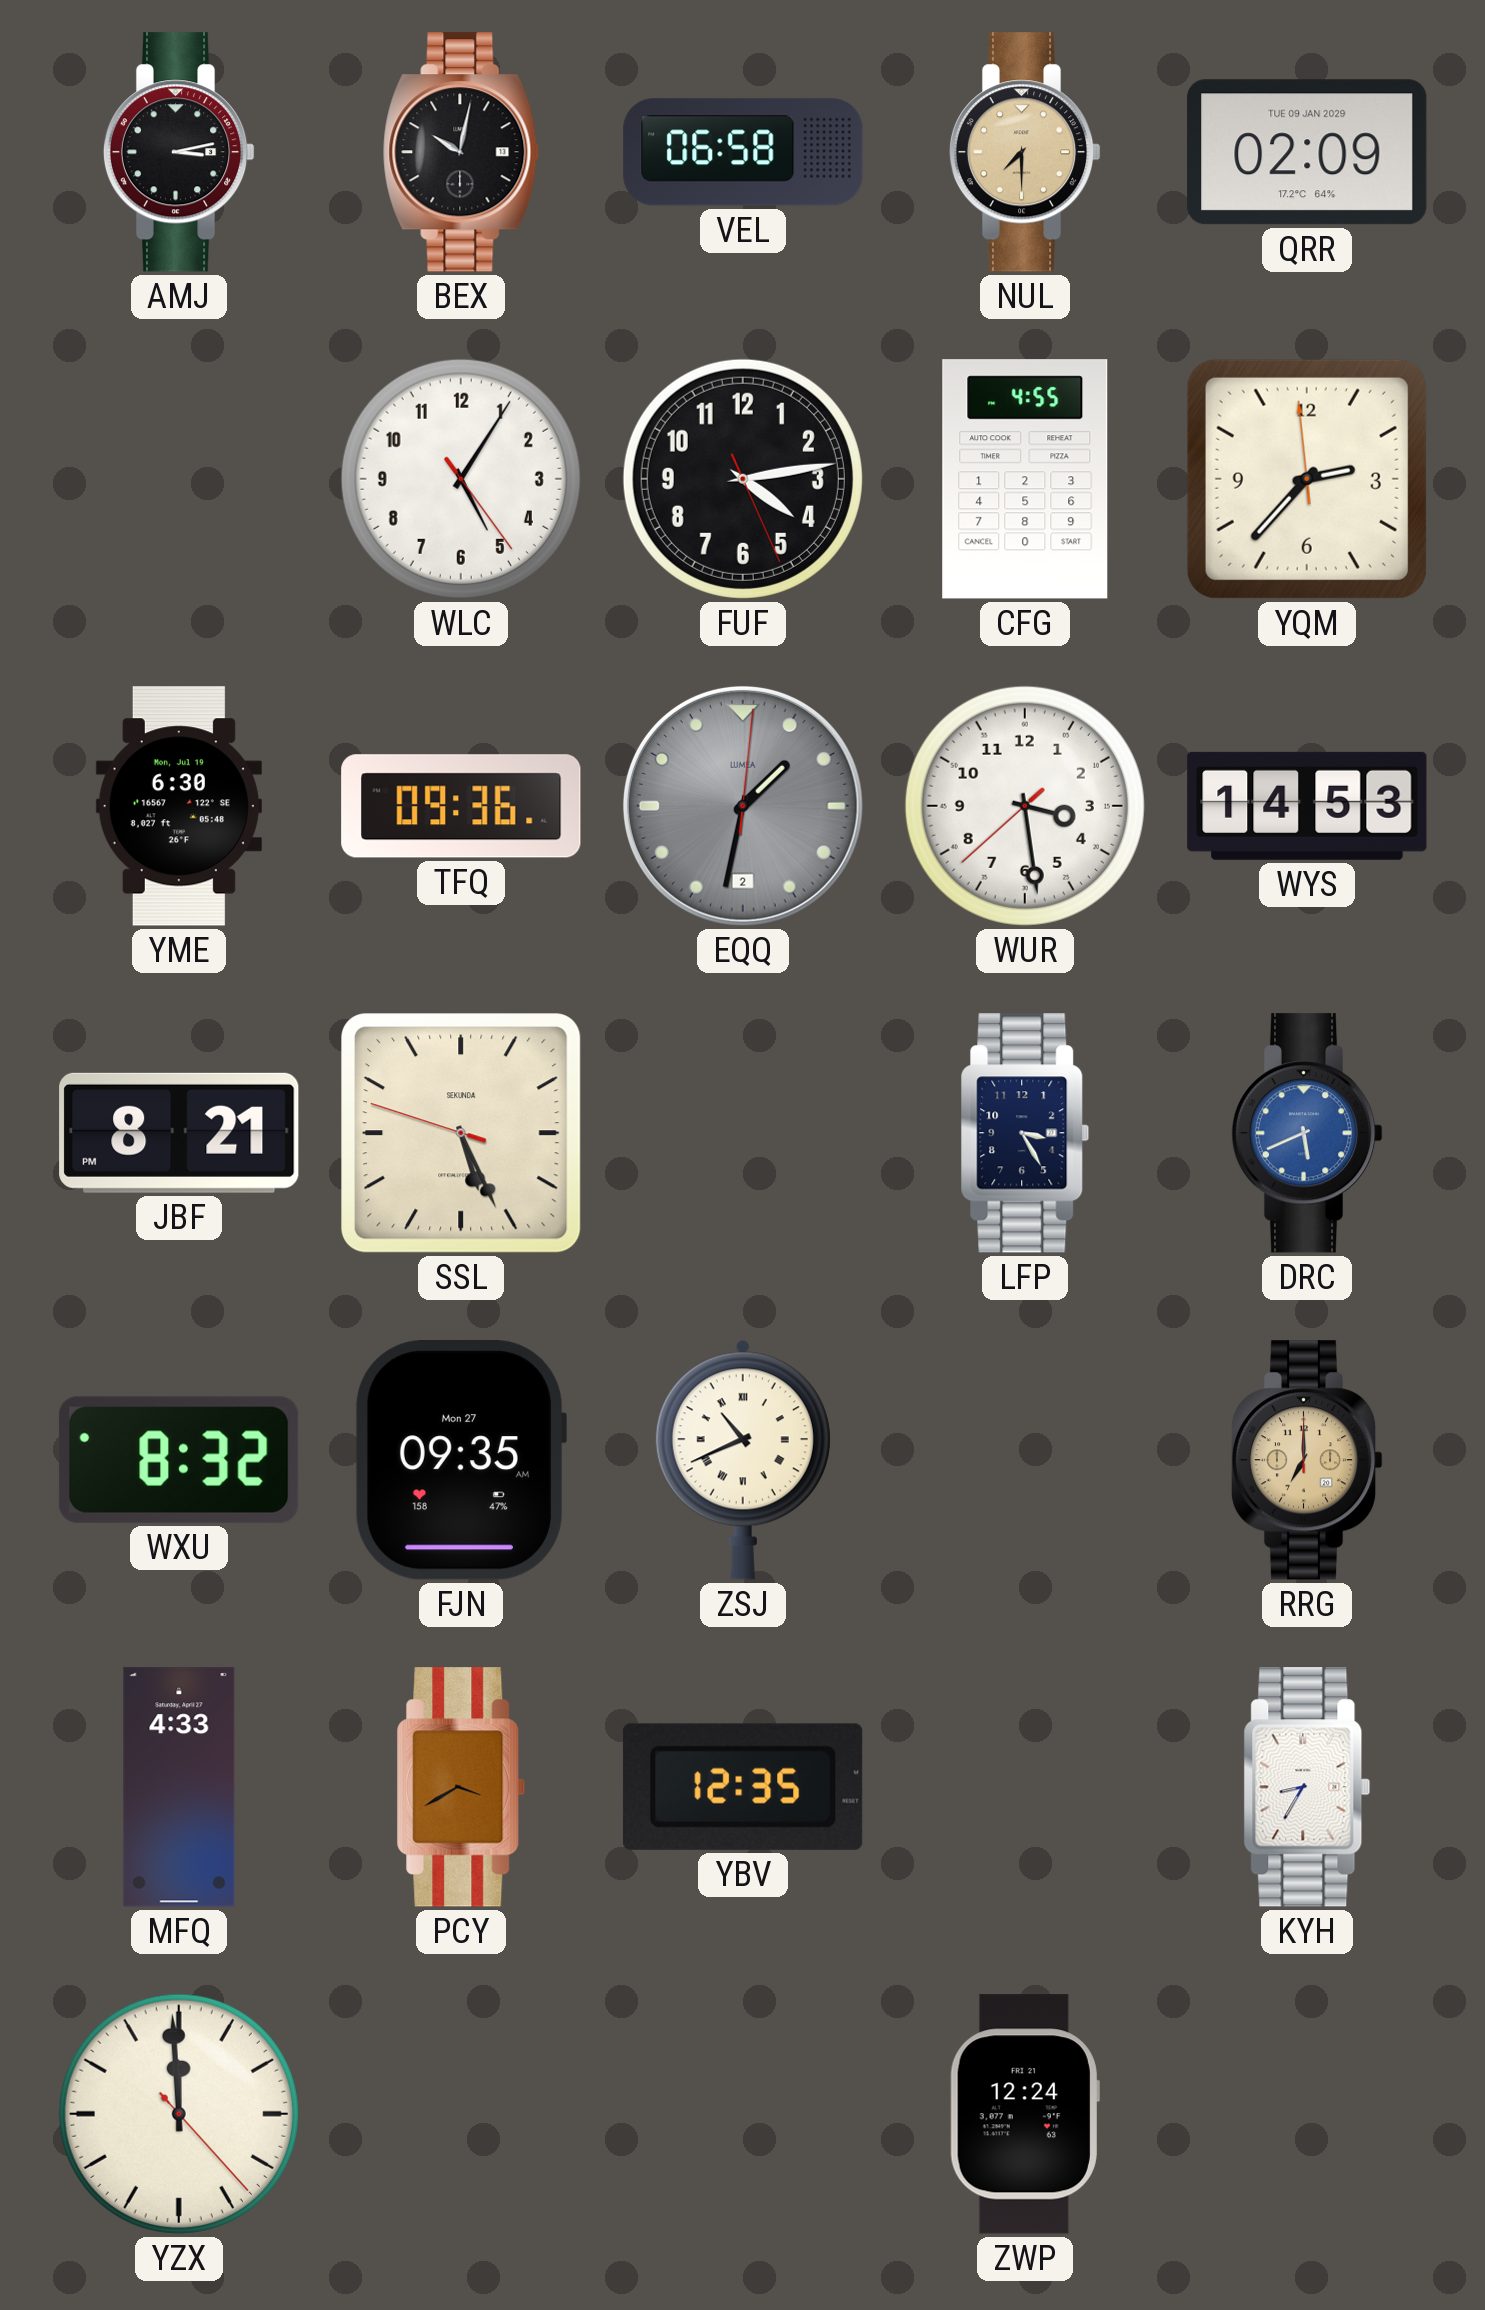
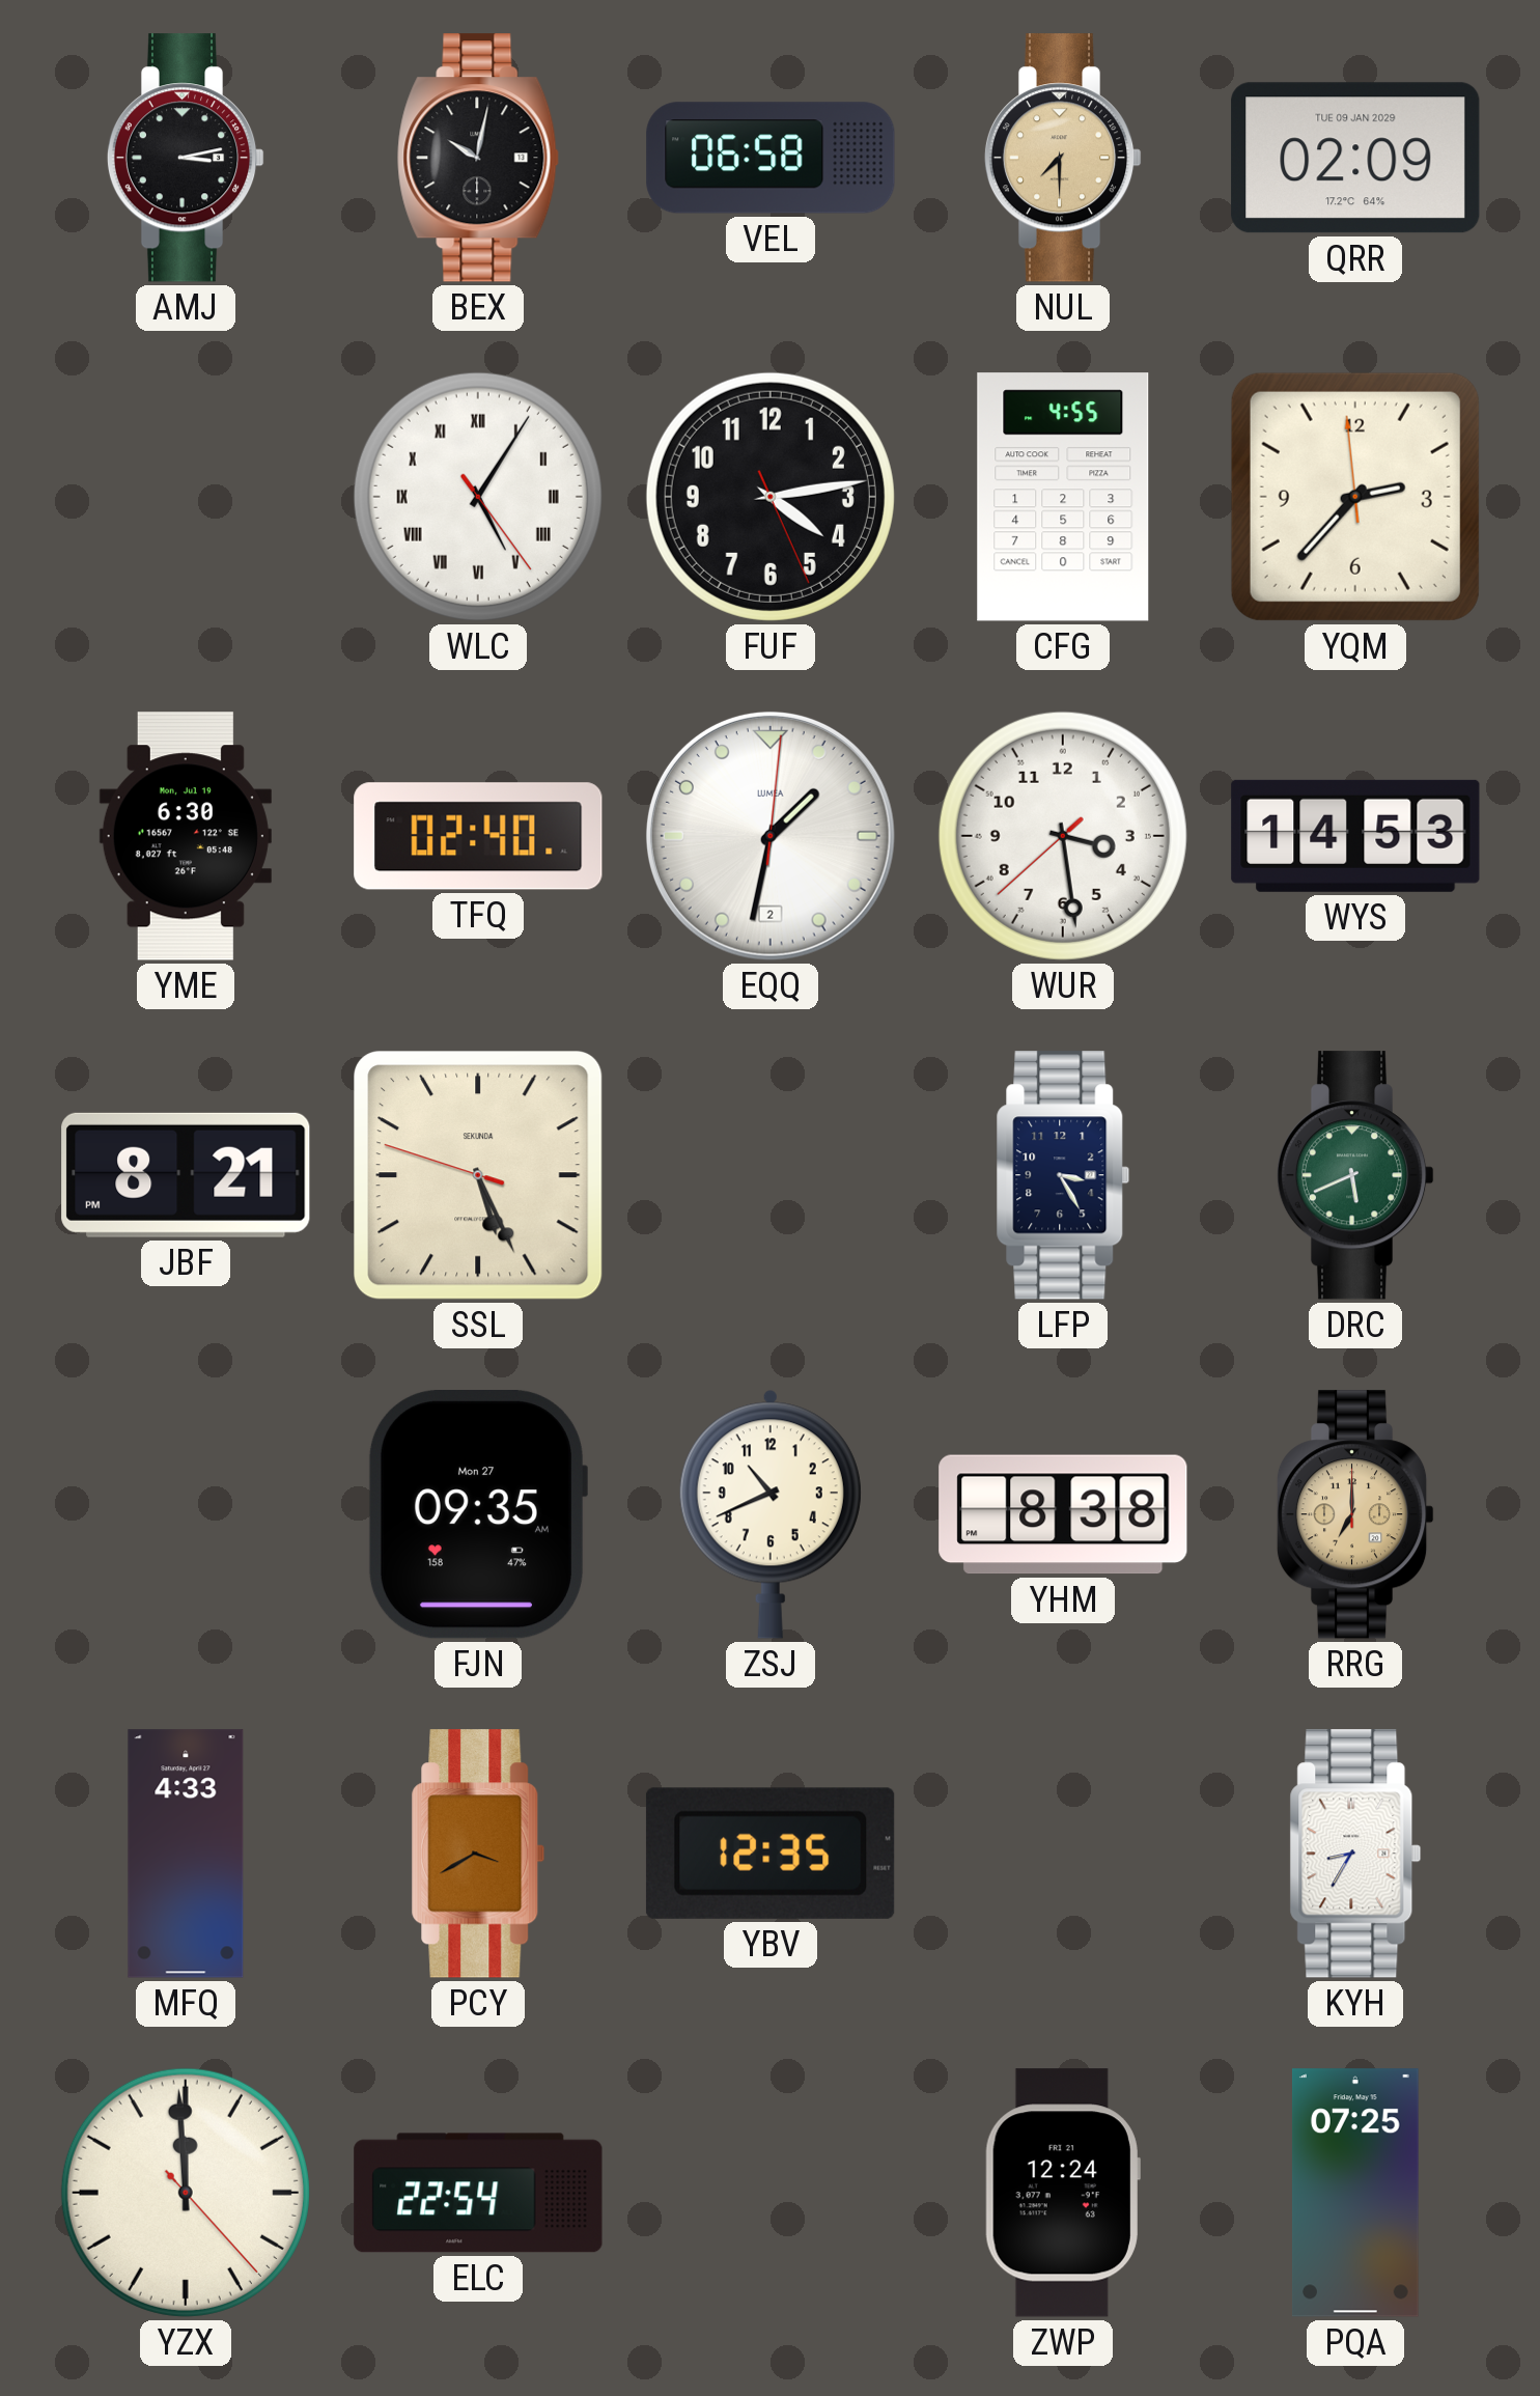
WLC numerals: Arabic -> Roman (478, 497)
TFQ: 09:36 -> 02:40 (478, 836)
EQQ dial: grey -> white (771, 836)
DRC dial: blue -> green (1355, 1175)
WXU: 8:32 -> none (179, 1460)
ZSJ numerals: Roman -> Arabic (771, 1514)
YHM: none -> 8:38 (1063, 1514)
ELC: none -> 22:54 (478, 2193)
PQA: none -> 07:25 (1355, 2193)
